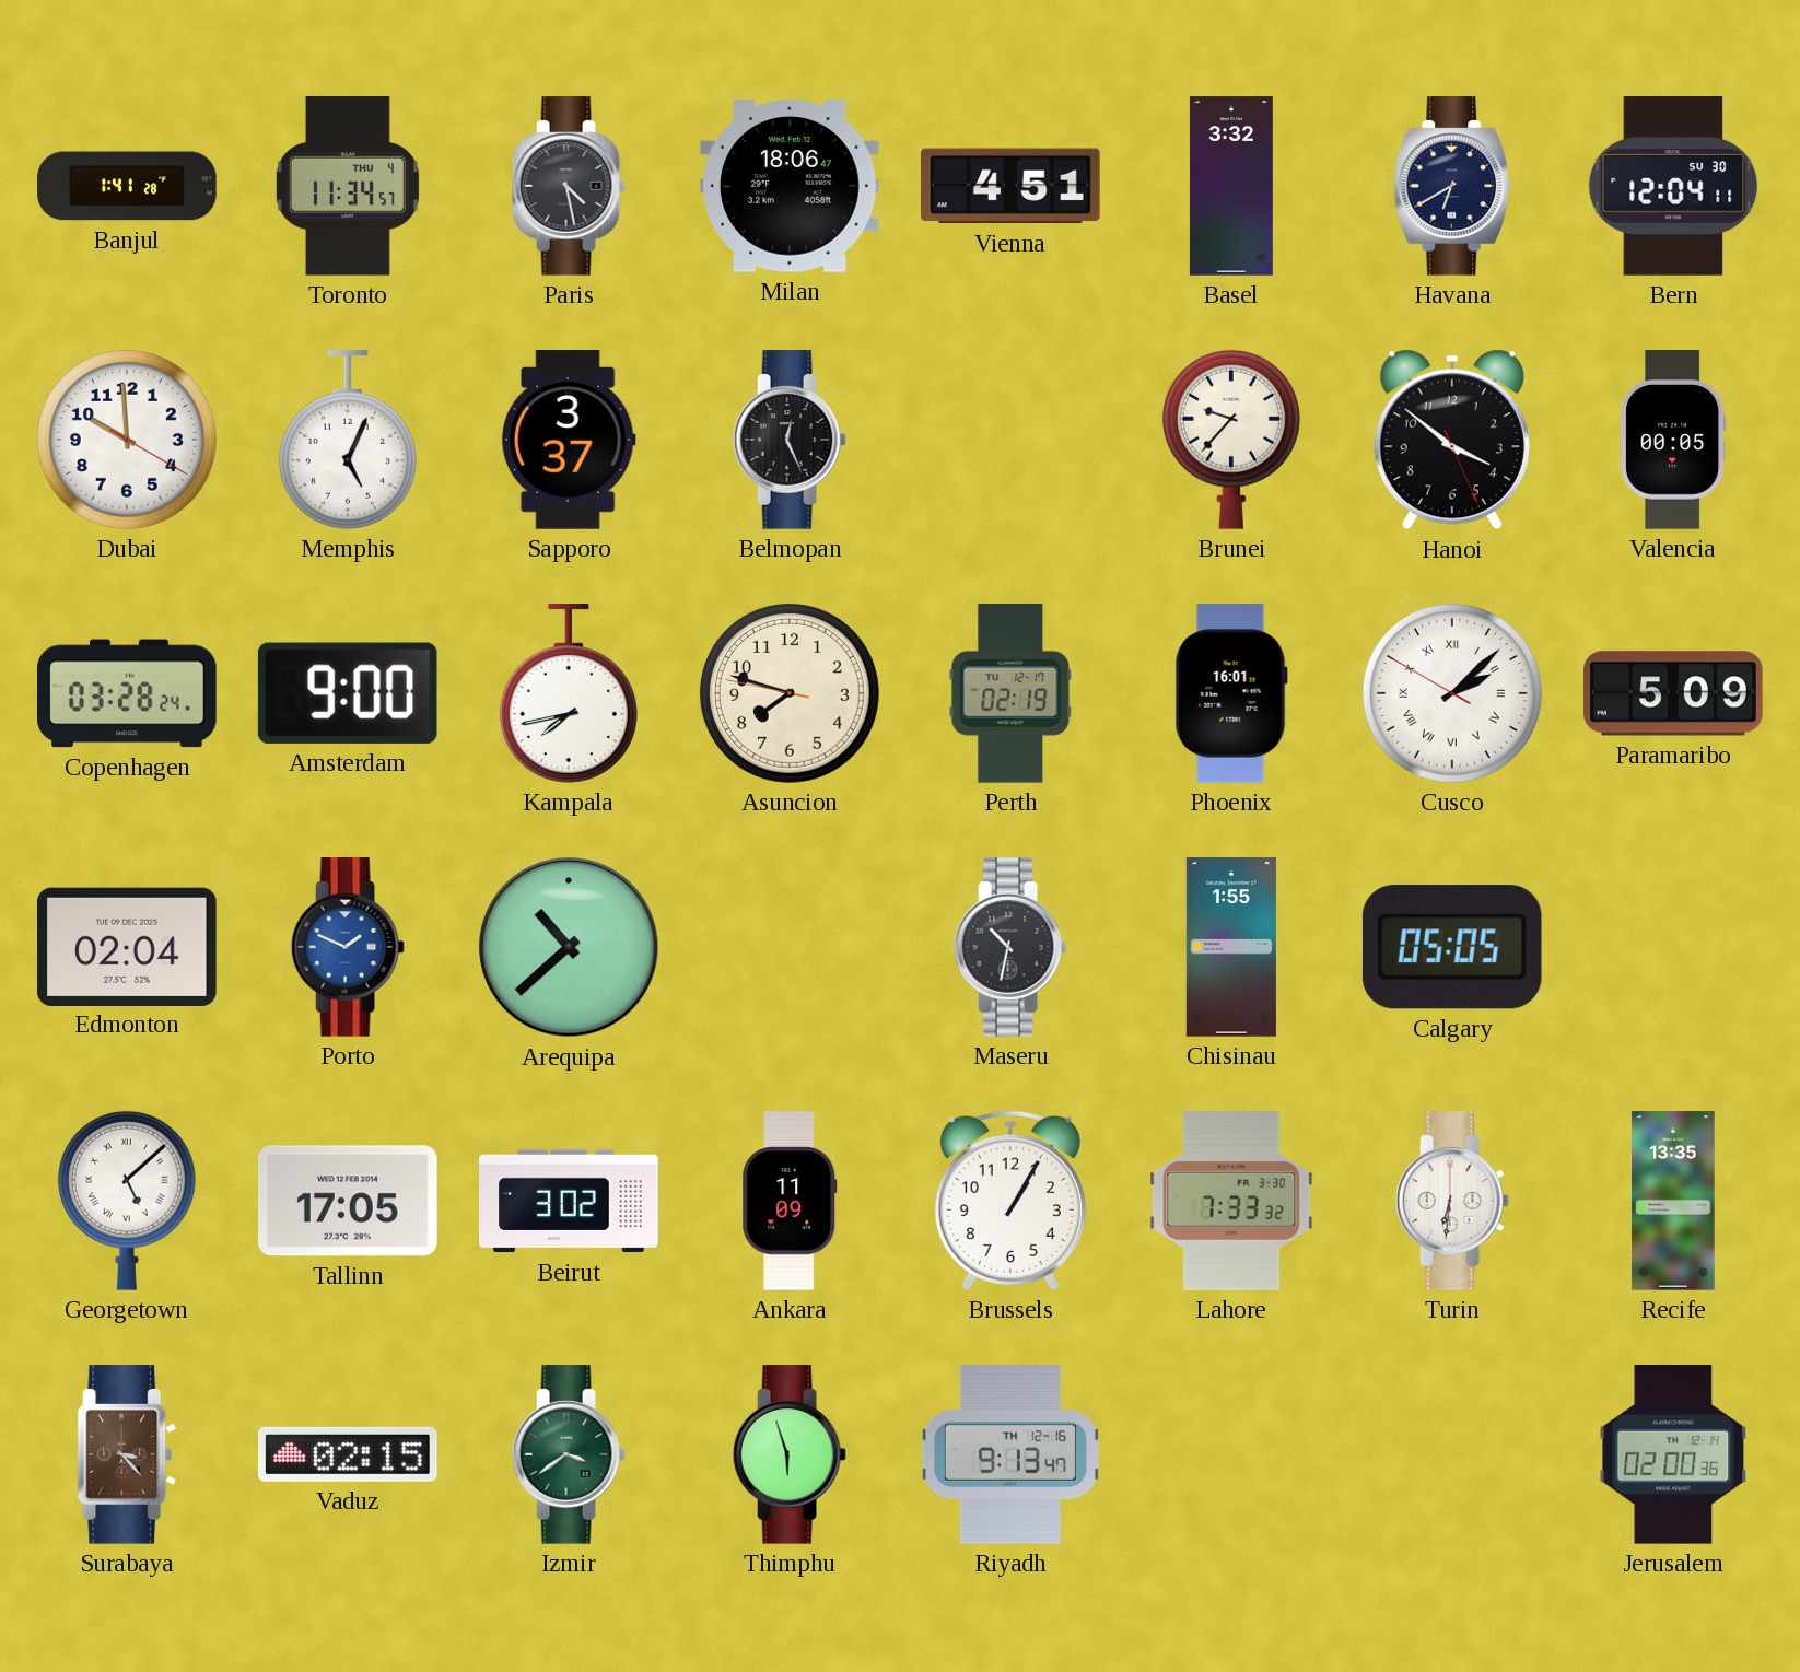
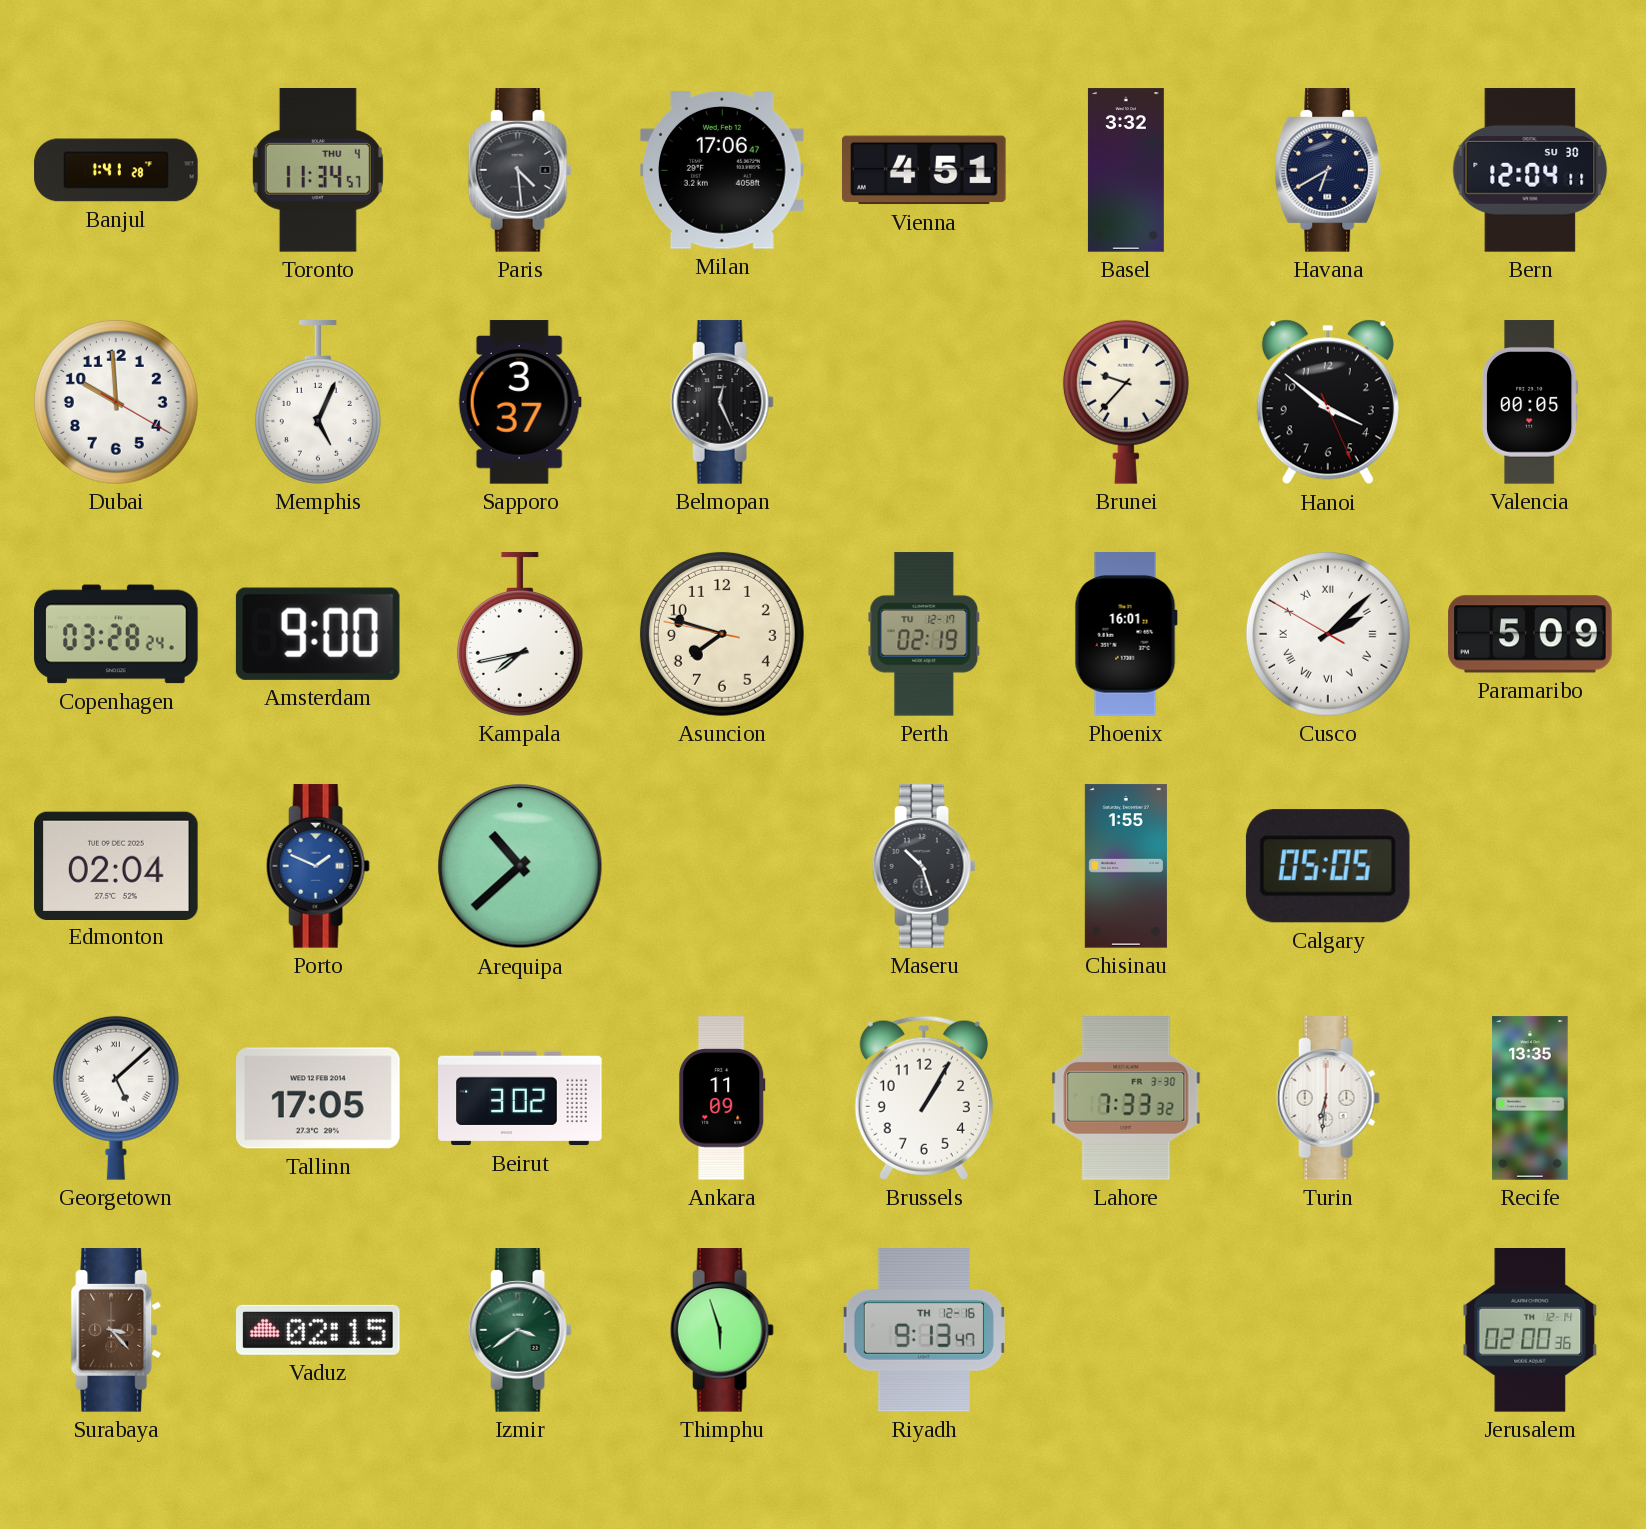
Paris: 4:28 -> 4:29 (520, 170)
Milan: 18:06 -> 17:06 (723, 171)
Maseru: 10:32 -> 10:27 (924, 866)
